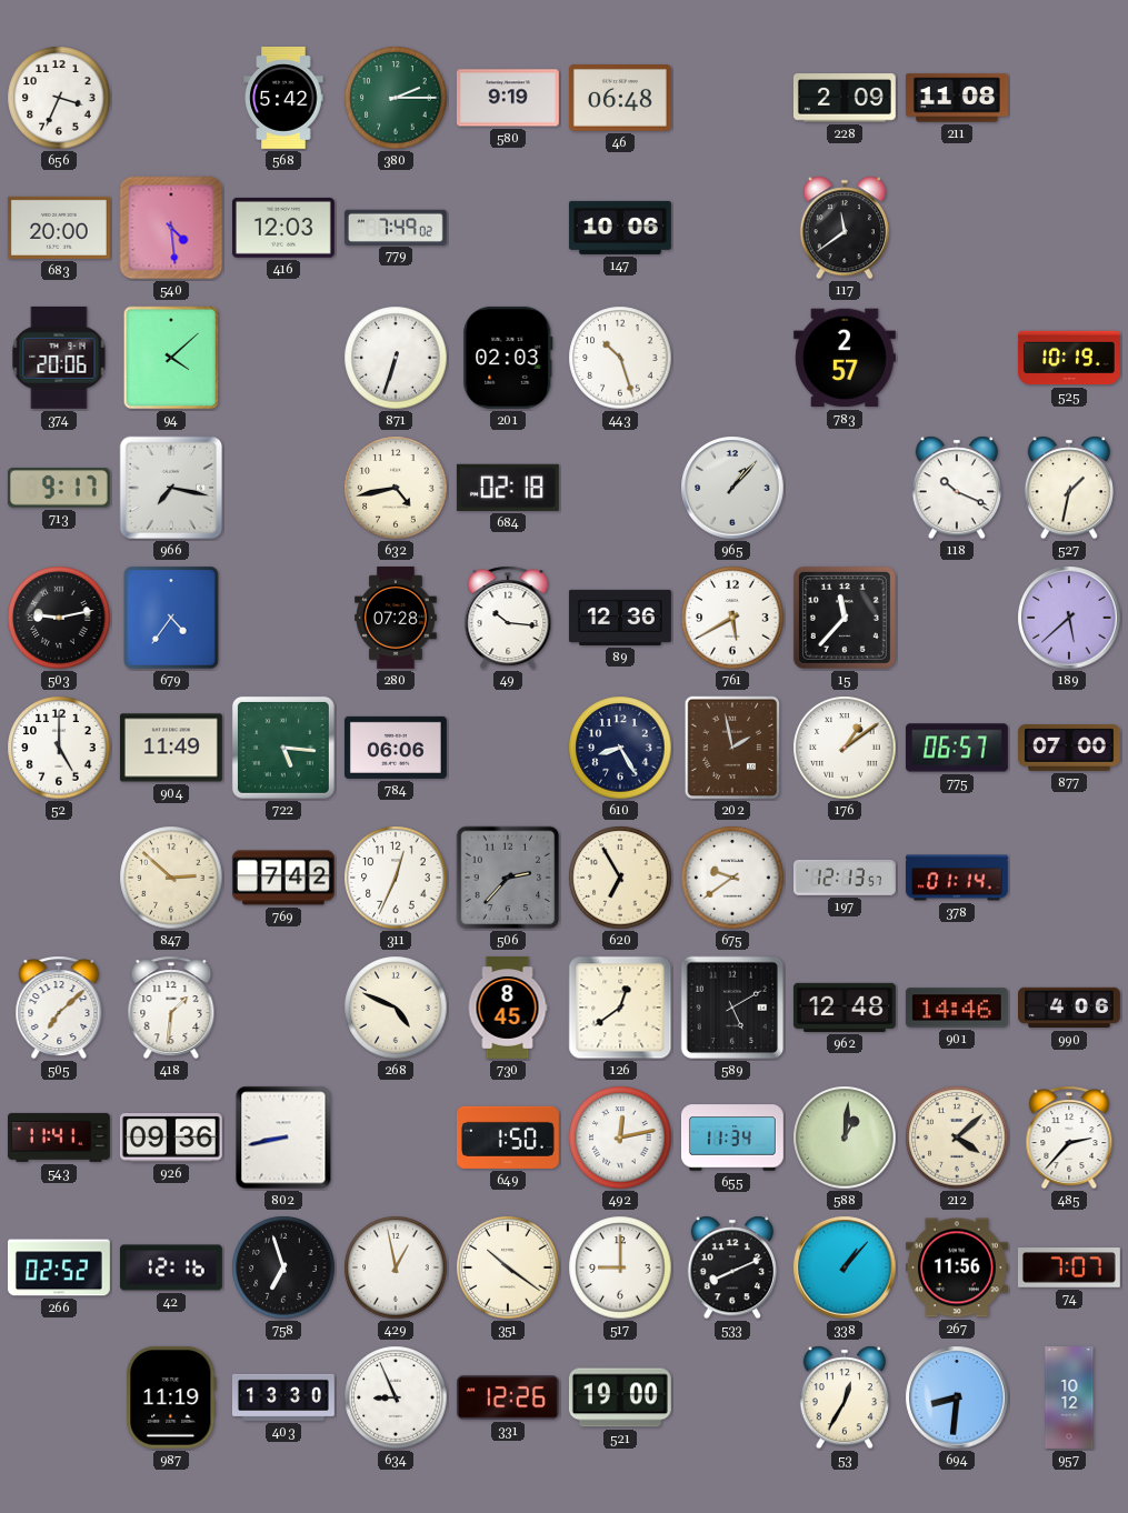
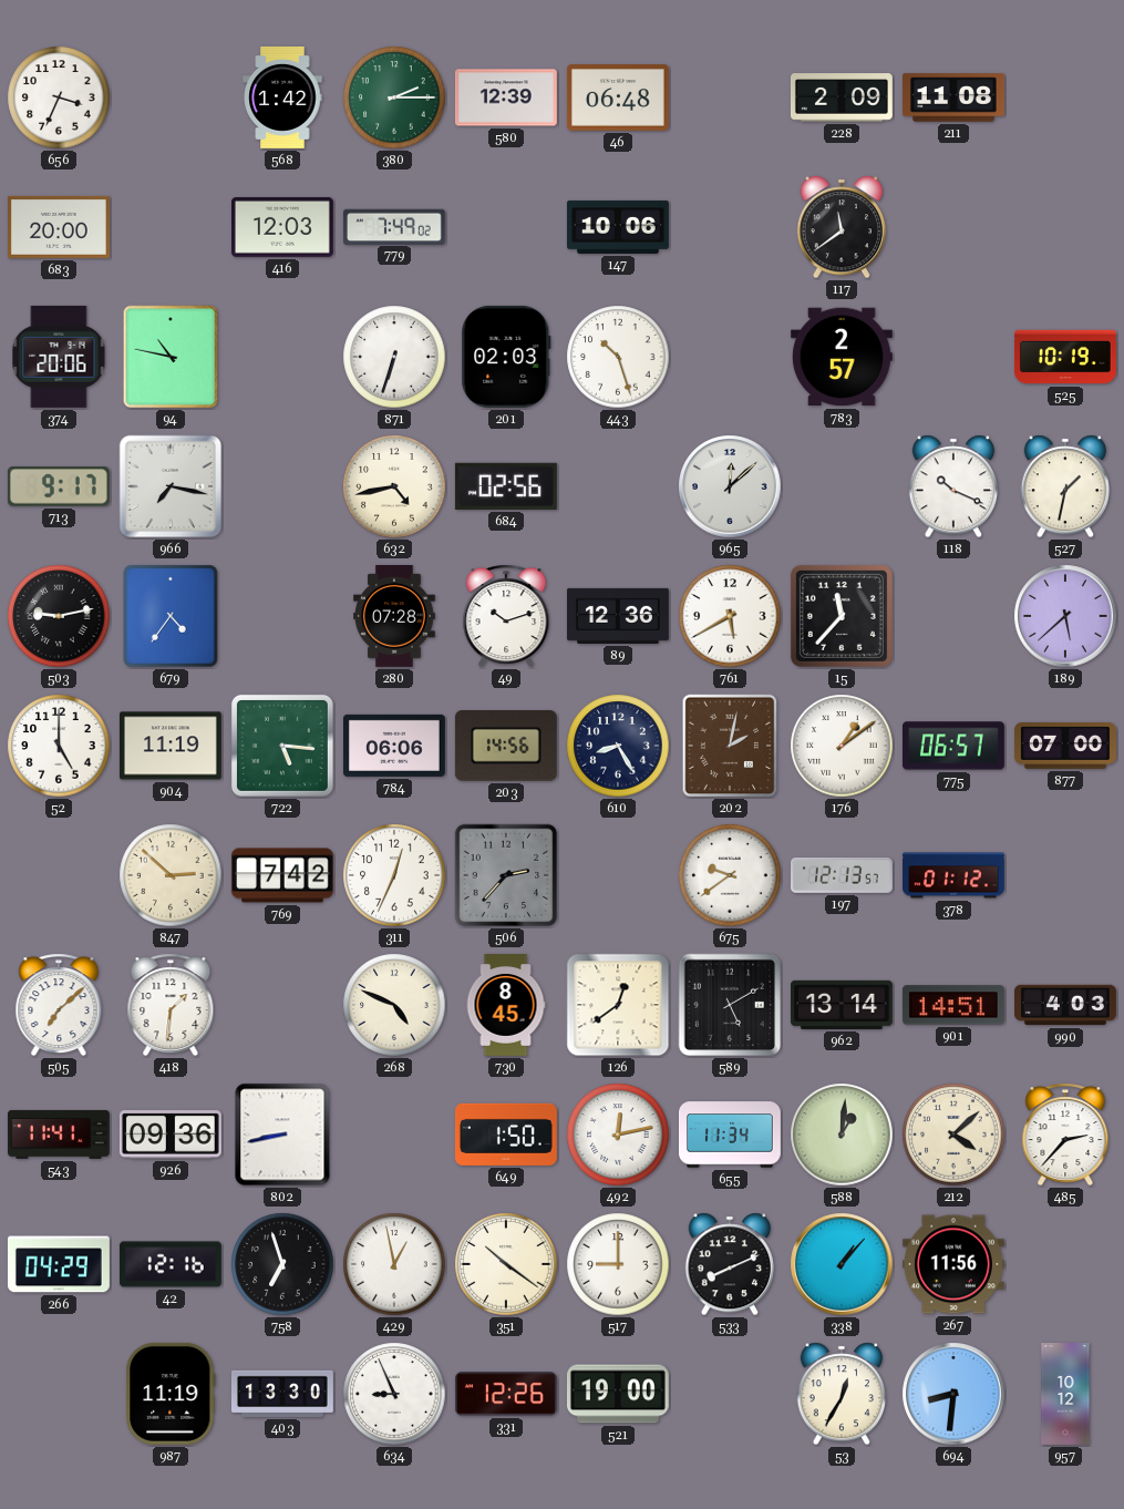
568: 5:42 -> 1:42 (282, 97)
580: 9:19 -> 12:39 (506, 97)
540: 4:29 -> none (171, 228)
94: 4:08 -> 10:47 (171, 357)
684: 02:18 -> 02:56 (506, 486)
965: 1:07 -> 12:08 (730, 486)
49: 10:16 -> 10:12 (506, 616)
904: 11:49 -> 11:19 (171, 746)
203: none -> 14:56 (506, 746)
202: 1:58 -> 2:02 (730, 746)
620: 6:55 -> none (620, 878)
378: 01:14 -> 01:12 (953, 875)
962: 12:48 -> 13:14 (842, 1005)
901: 14:46 -> 14:51 (953, 1005)
990: 4:06 -> 4:03 (1066, 1005)
266: 02:52 -> 04:29 (59, 1264)
74: 7:07 -> none (1069, 1269)
